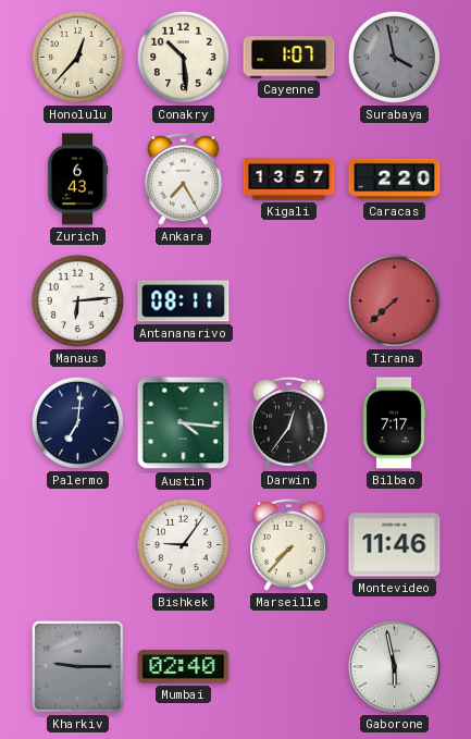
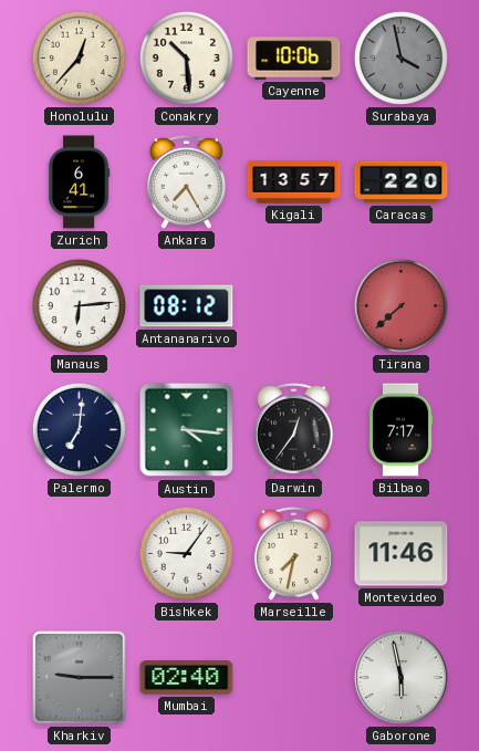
Cayenne: 1:07 -> 10:06 (294, 59)
Zurich: 6:43 -> 6:41 (79, 182)
Antananarivo: 08:11 -> 08:12 (187, 306)
Marseille: 7:37 -> 7:32 (293, 553)
